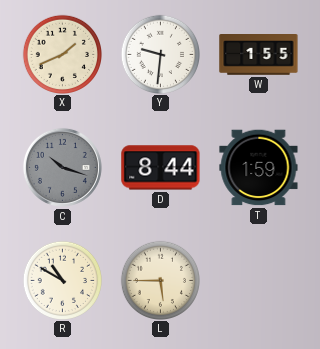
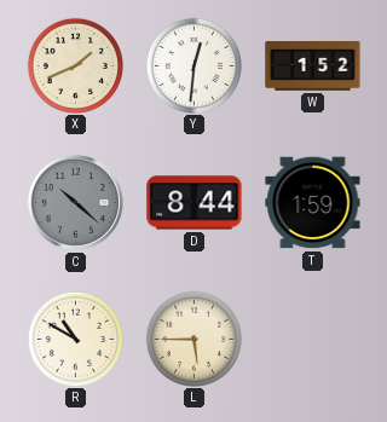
Y: 9:31 -> 12:31 (193, 65)
W: 1:55 -> 1:52 (313, 67)
C: 10:18 -> 10:22 (75, 202)
